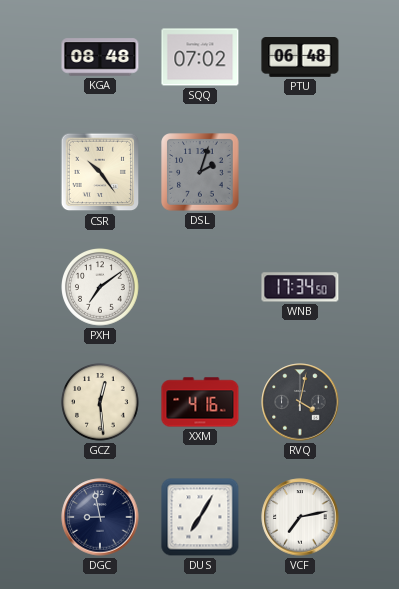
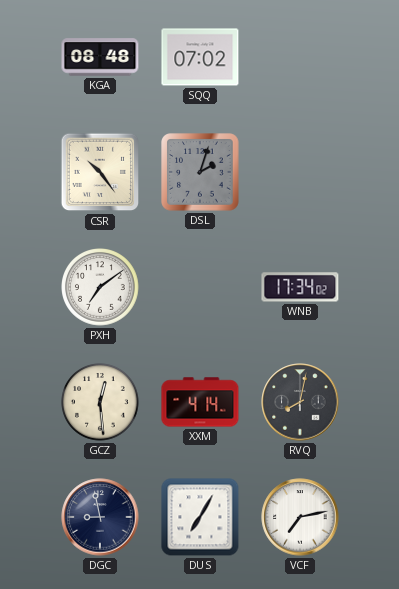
PTU: 06:48 -> none (300, 58)
WNB: 17:34:50 -> 17:34:02 (300, 287)
XXM: 4:16 -> 4:14 (200, 402)
RVQ: 4:02 -> 8:02 (300, 402)
